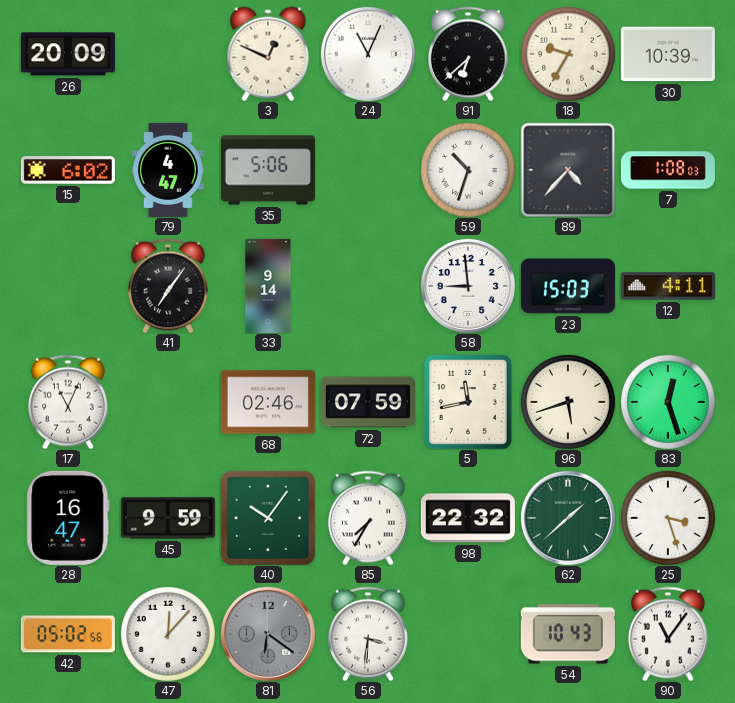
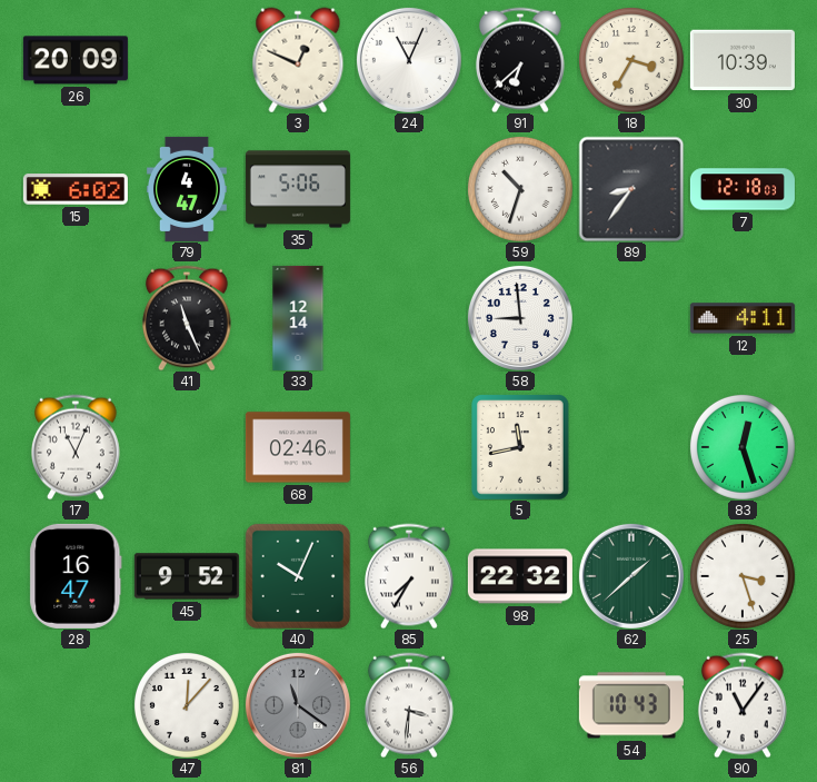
18: 9:35 -> 3:35 (631, 60)
89: 4:37 -> 8:36 (631, 189)
7: 1:08 -> 12:18 (743, 189)
41: 7:06 -> 11:26 (187, 318)
33: 9:14 -> 12:14 (298, 318)
23: 15:03 -> none (568, 286)
72: 07:59 -> none (368, 402)
96: 5:42 -> none (568, 402)
45: 9:59 -> 9:52 (187, 576)
40: 10:06 -> 10:04 (298, 576)
42: 05:02 -> none (68, 634)
81: 6:21 -> 11:21 (298, 705)
